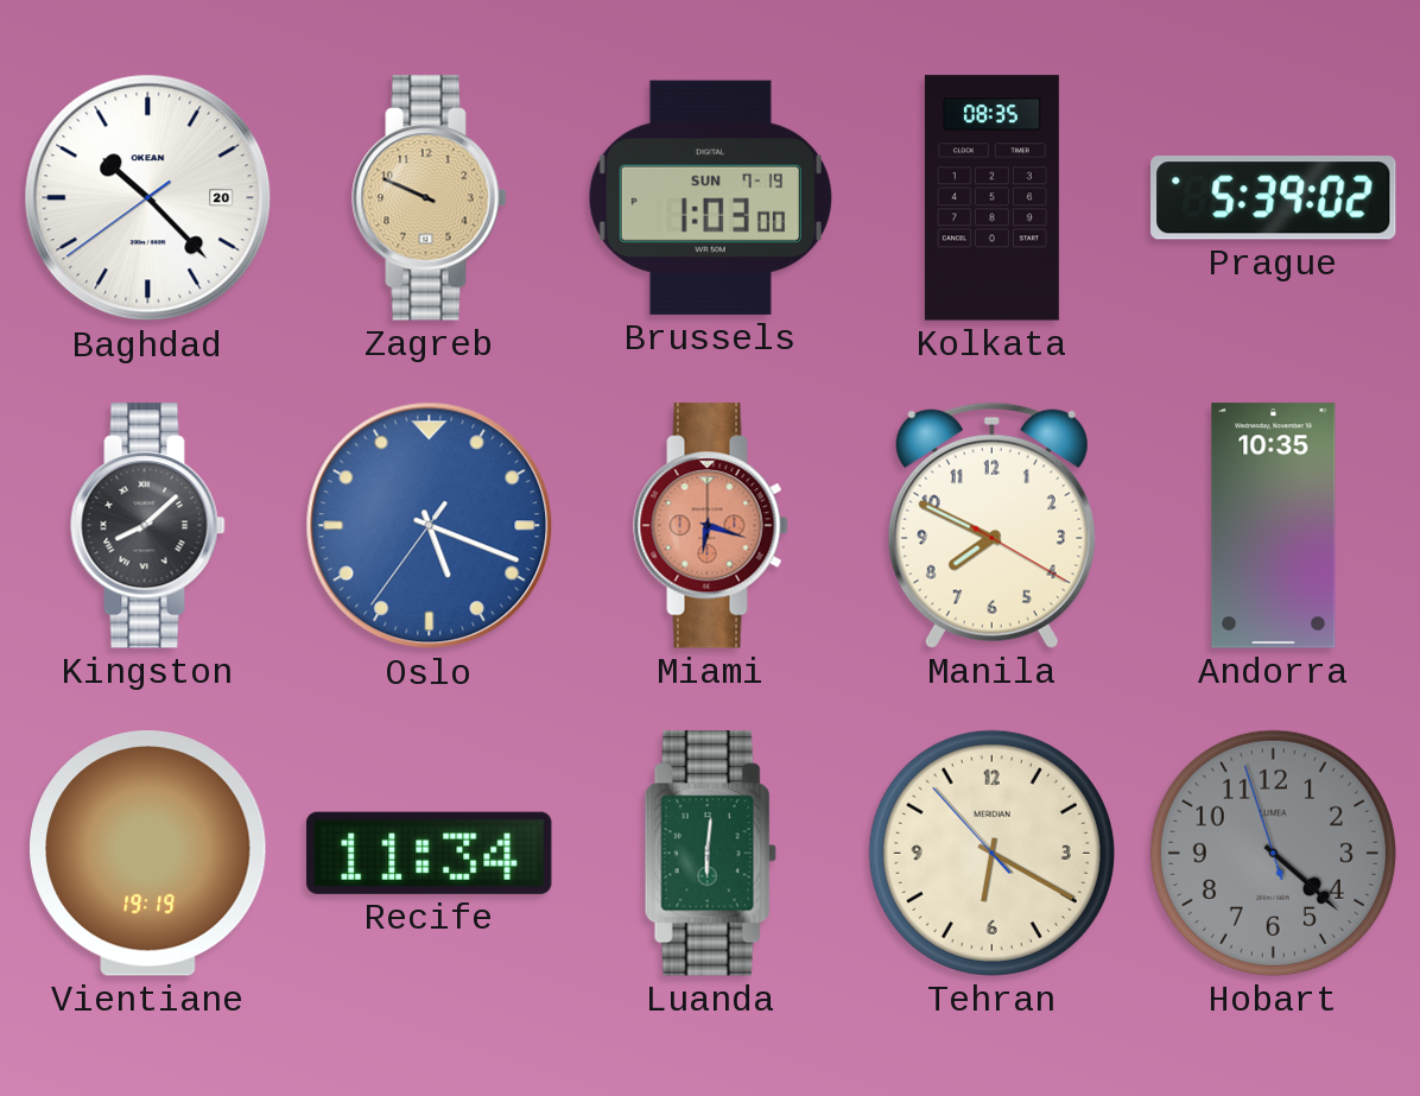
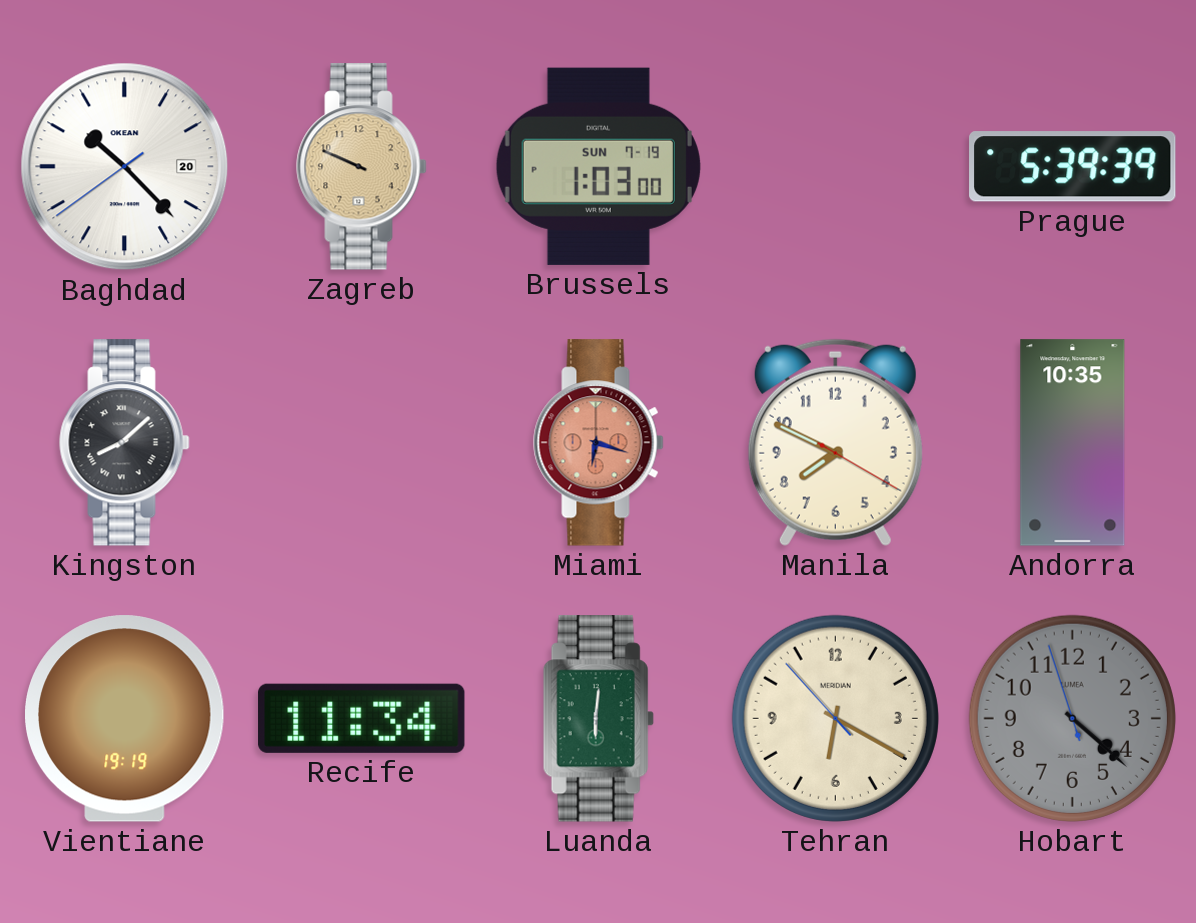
Kolkata: 08:35 -> none (991, 198)
Prague: 5:39:02 -> 5:39:39 (1073, 167)
Oslo: 5:18 -> none (430, 526)
